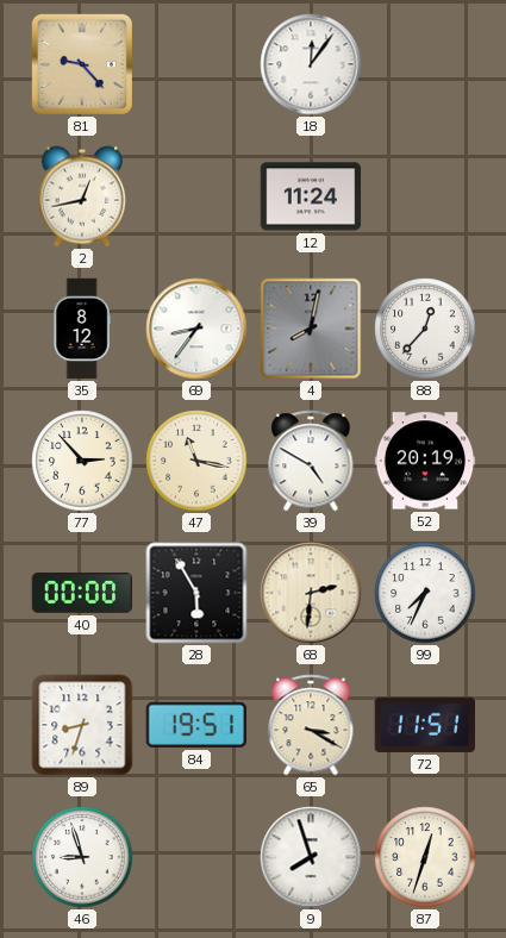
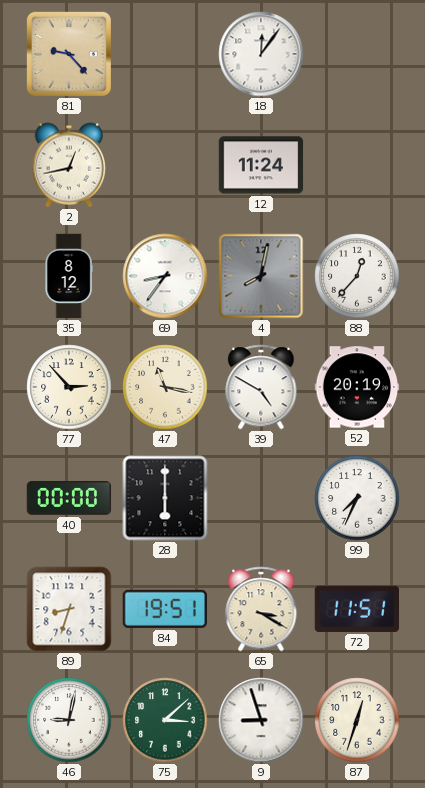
28: 5:55 -> 6:00 (165, 498)
68: 2:31 -> none (311, 593)
46: 8:57 -> 9:02 (69, 720)
75: none -> 3:08 (165, 720)
9: 7:57 -> 8:57 (261, 720)
